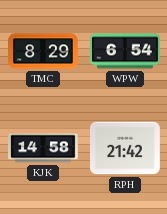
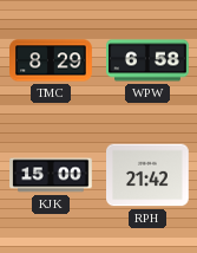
WPW: 6:54 -> 6:58 (147, 60)
KJK: 14:58 -> 15:00 (51, 175)
